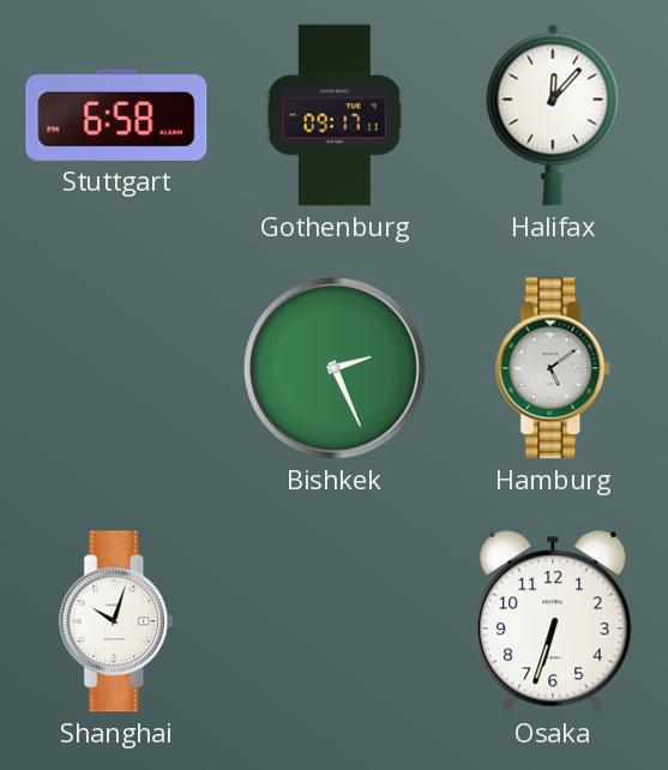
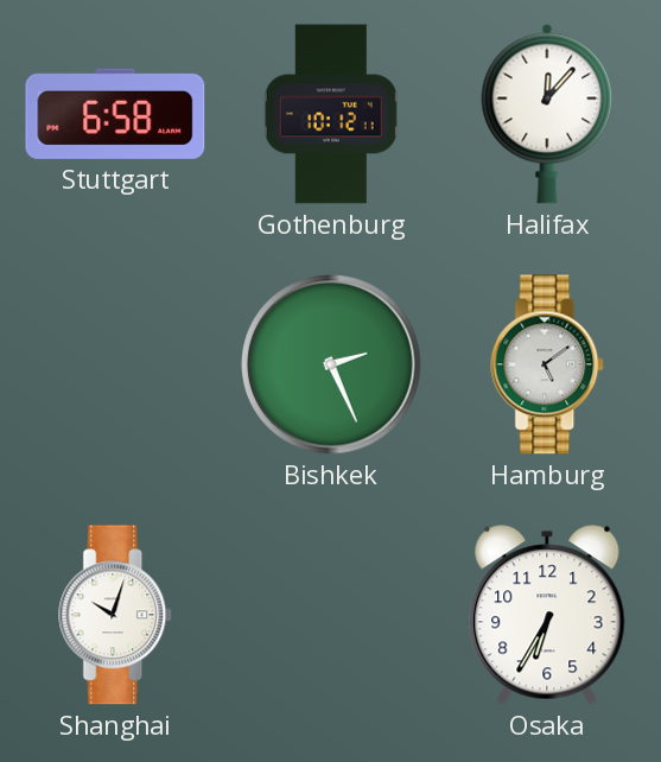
Gothenburg: 09:17 -> 10:12 (331, 114)
Osaka: 6:33 -> 6:35 (547, 615)
